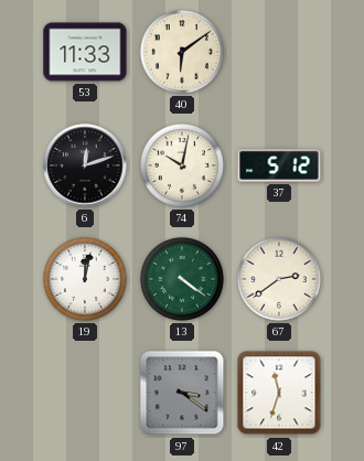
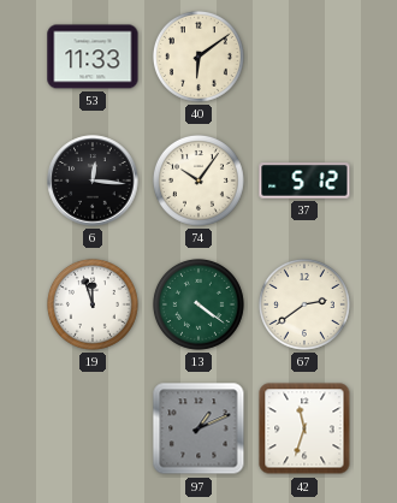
6: 12:12 -> 12:16 (93, 181)
74: 10:02 -> 10:06 (198, 181)
19: 12:02 -> 11:57 (93, 304)
97: 3:21 -> 1:11 (198, 428)
